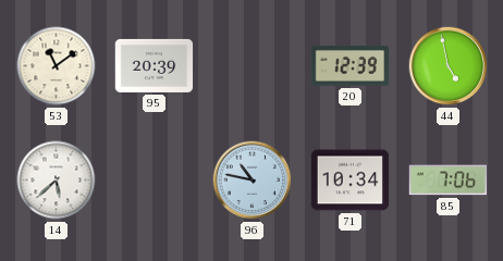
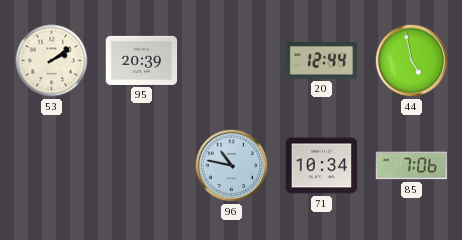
53: 11:09 -> 2:09 (52, 61)
20: 12:39 -> 12:44 (322, 61)
14: 5:38 -> none (57, 181)
